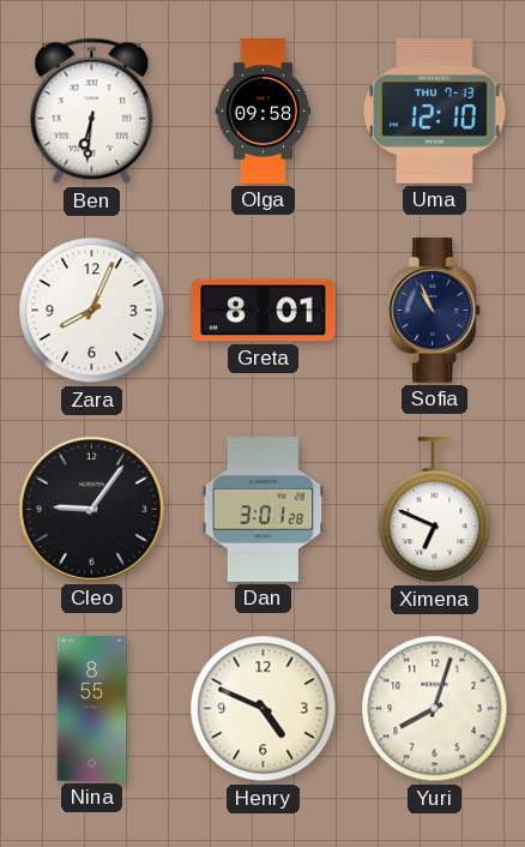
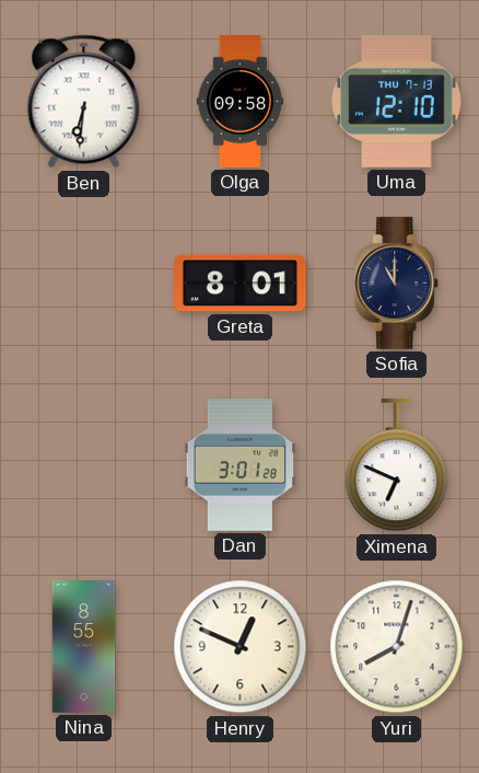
Zara: 8:04 -> none (92, 311)
Sofia: 10:56 -> 11:00 (397, 284)
Cleo: 9:06 -> none (91, 509)
Henry: 4:49 -> 12:49 (241, 647)
